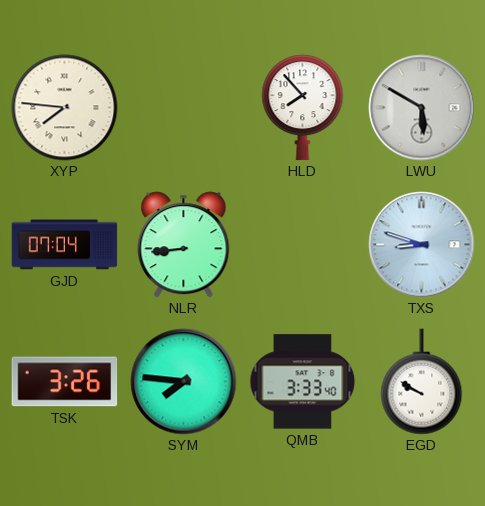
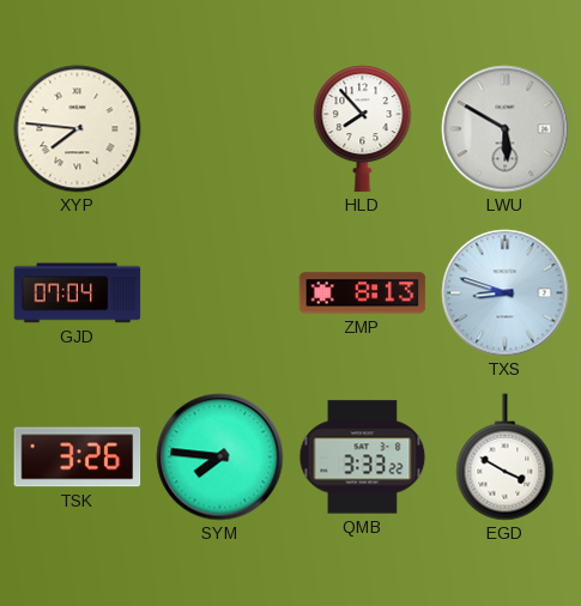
NLR: 8:44 -> none (184, 245)
ZMP: none -> 8:13 (363, 293)
QMB: 3:33:40 -> 3:33:22 (363, 457)
EGD: 9:50 -> 3:50 (506, 457)
